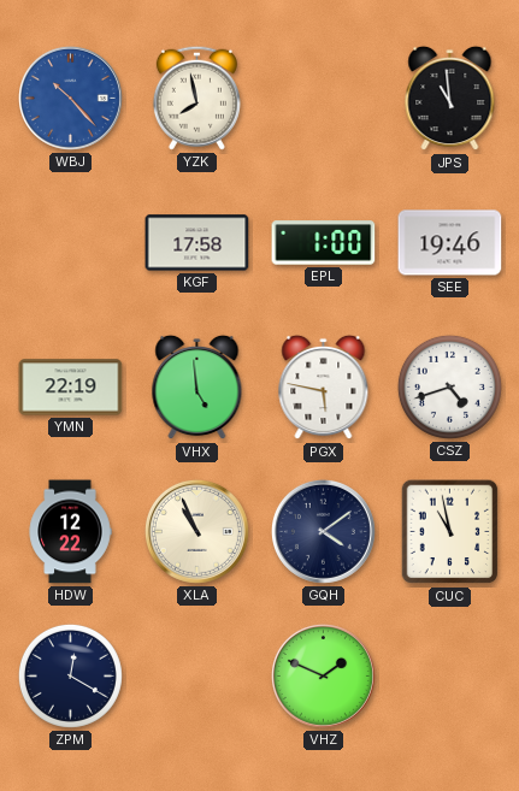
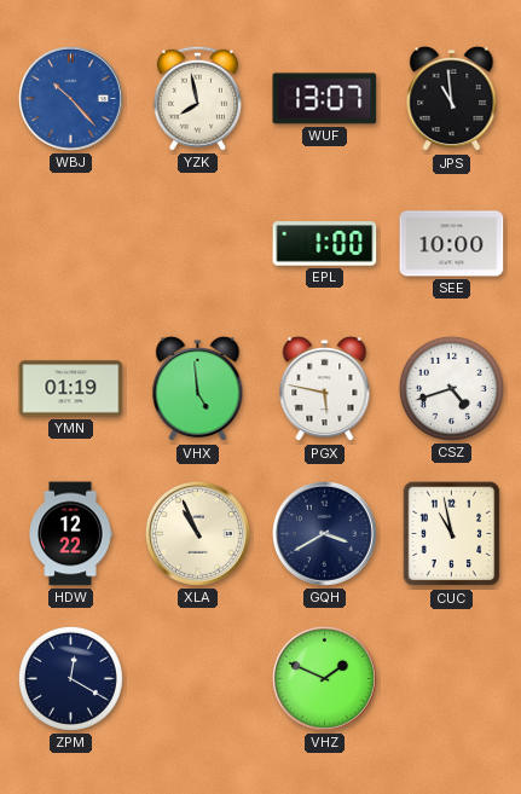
WUF: none -> 13:07 (325, 99)
KGF: 17:58 -> none (197, 243)
SEE: 19:46 -> 10:00 (452, 244)
YMN: 22:19 -> 01:19 (71, 389)
GQH: 4:09 -> 3:40 (324, 533)
